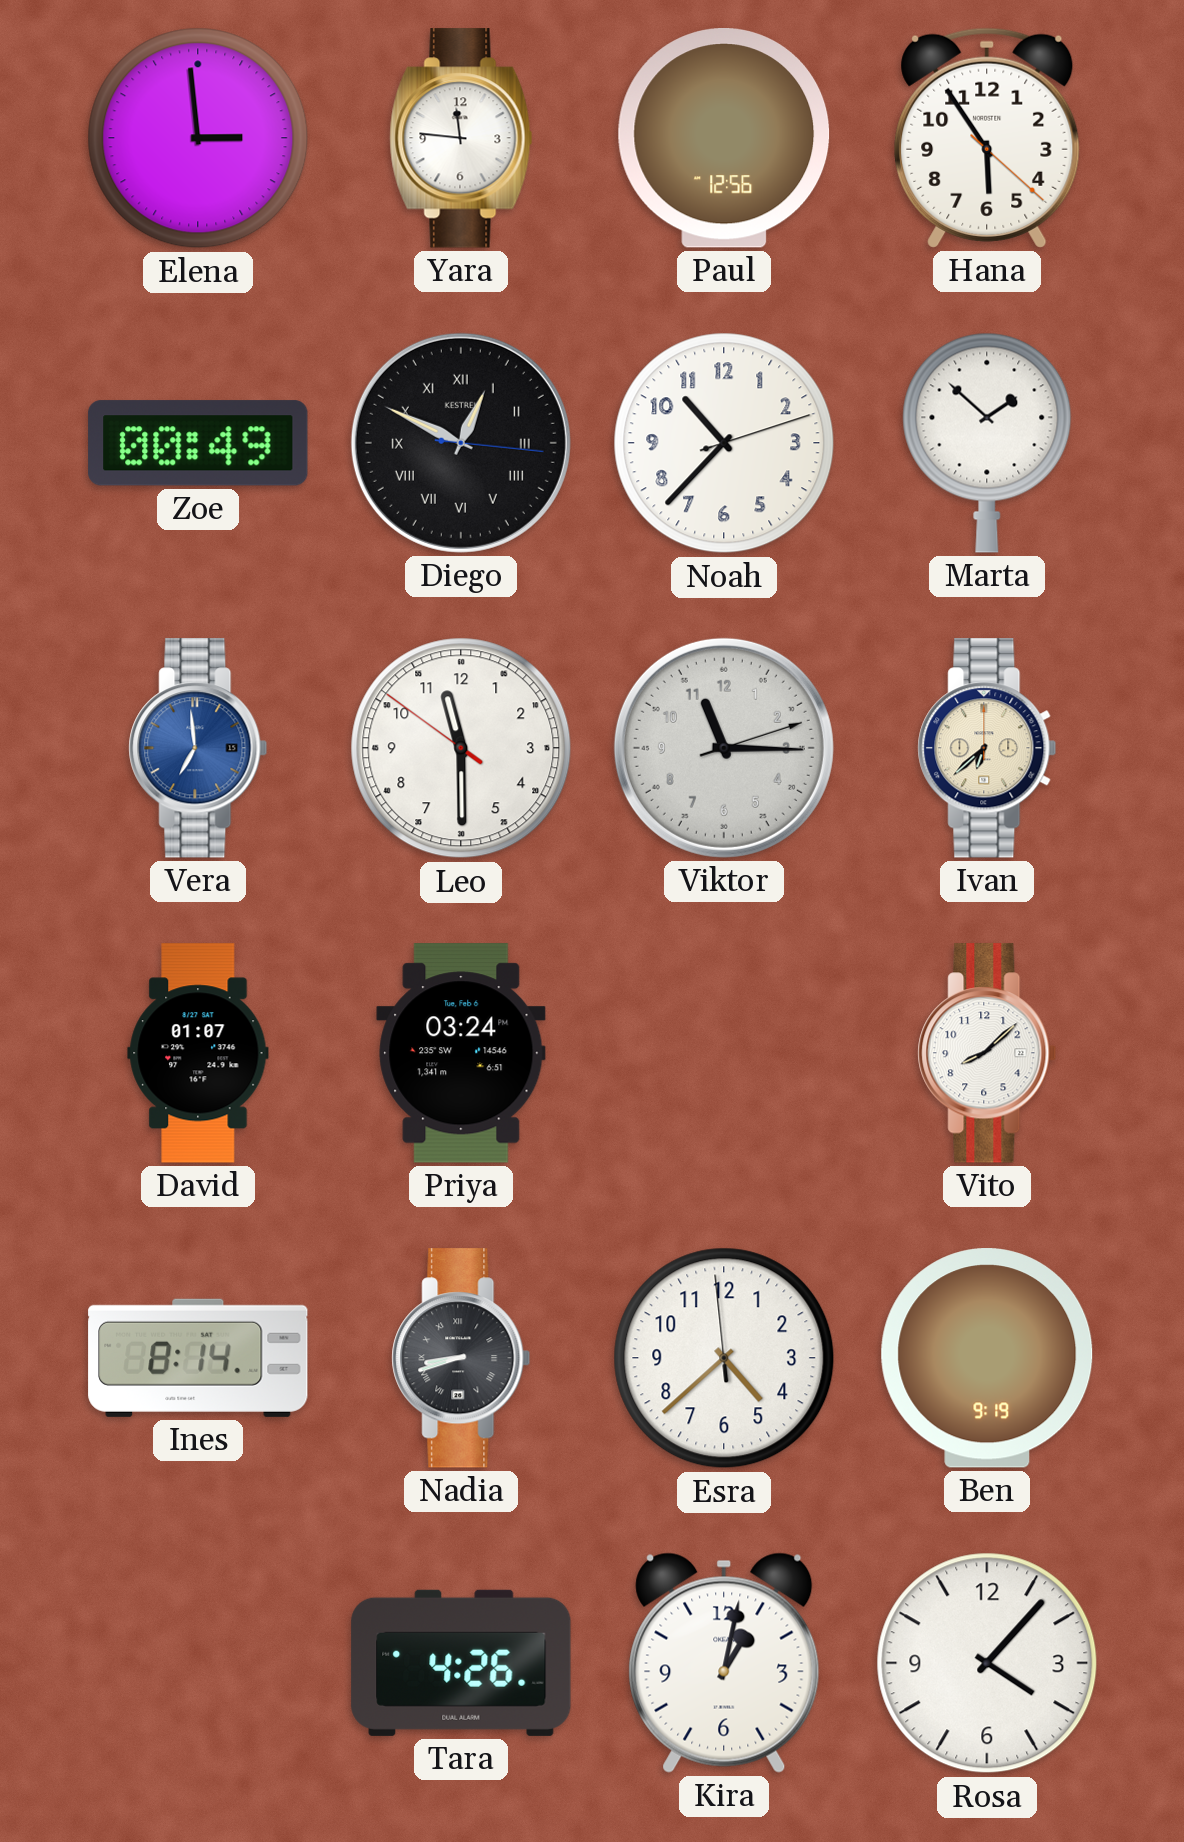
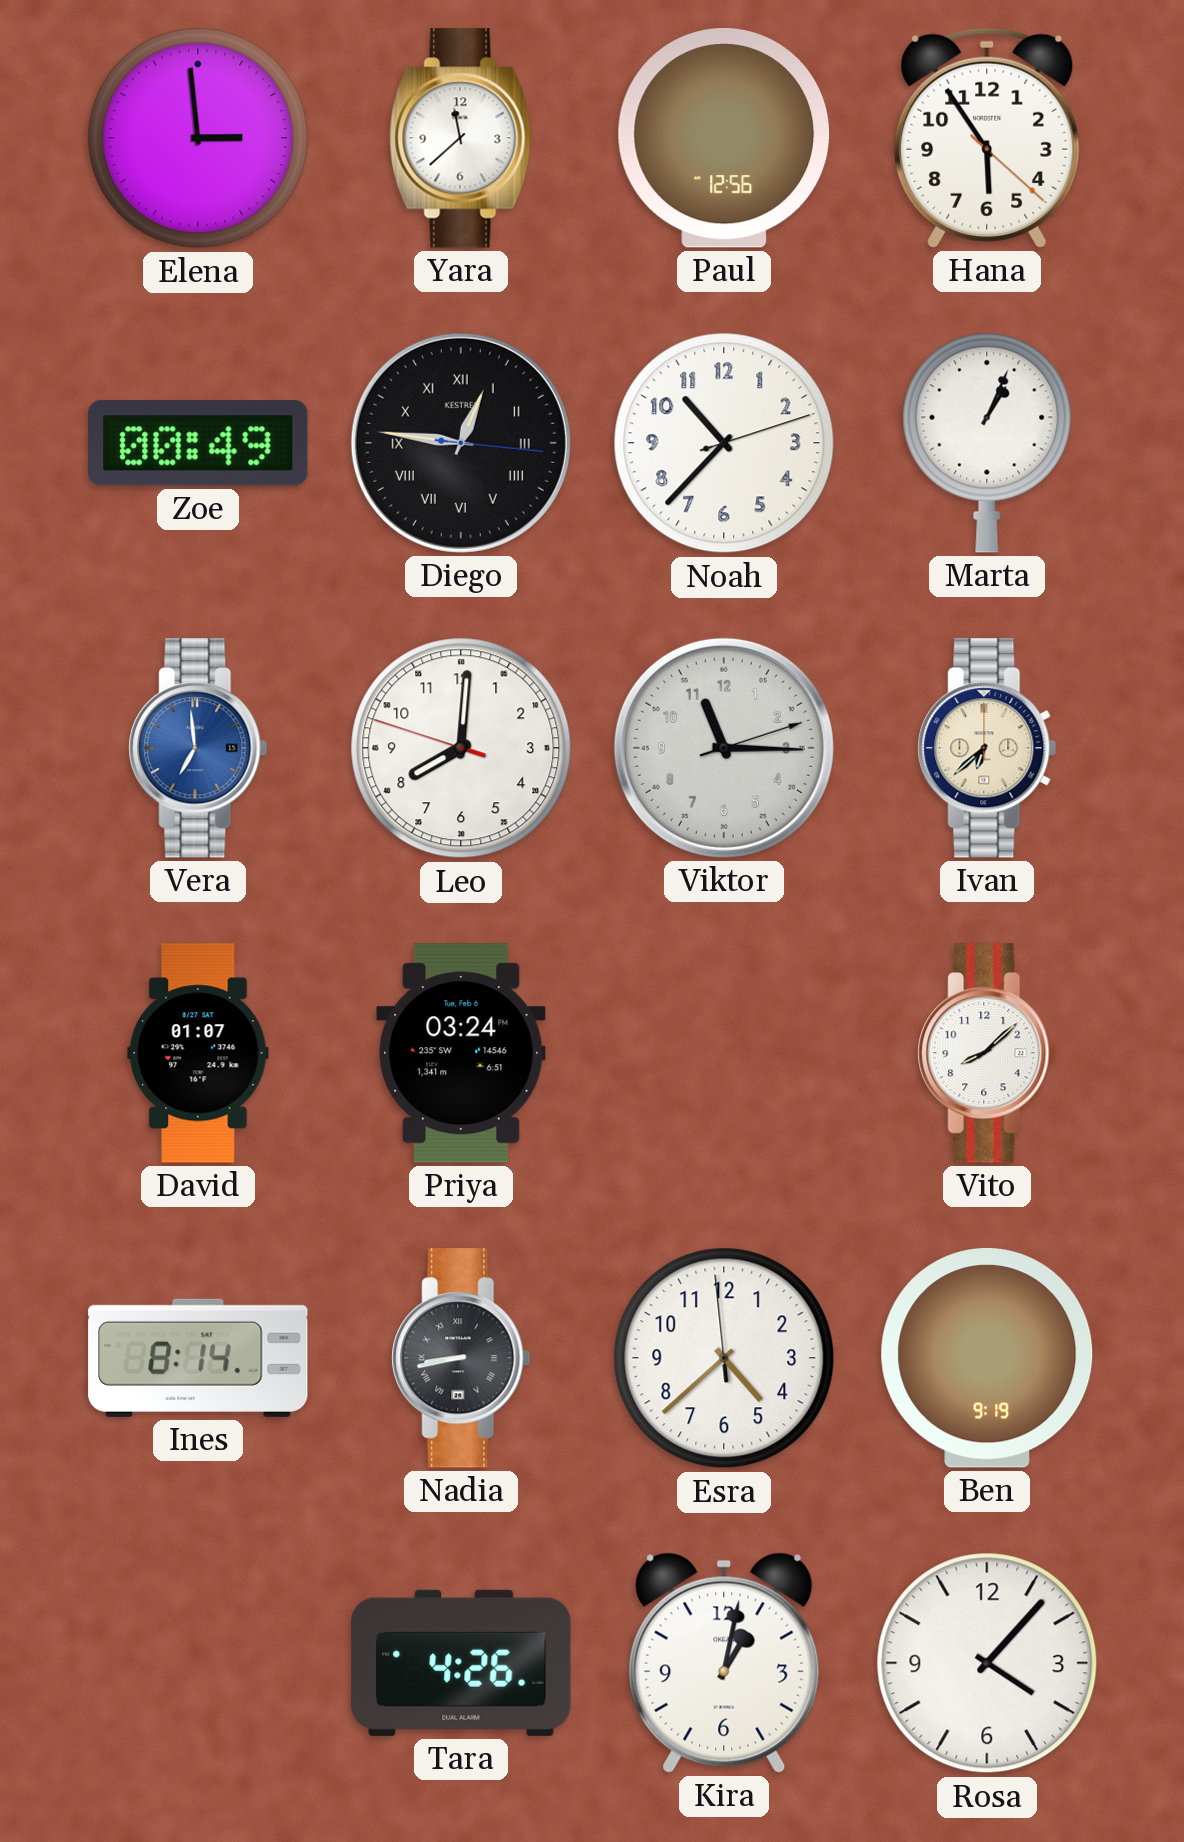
Yara: 11:46 -> 11:38 (461, 138)
Diego: 12:49 -> 12:46 (461, 443)
Marta: 1:52 -> 1:04 (987, 443)
Leo: 11:29 -> 8:00 (461, 748)
Nadia: 8:42 -> 8:43 (461, 1358)
